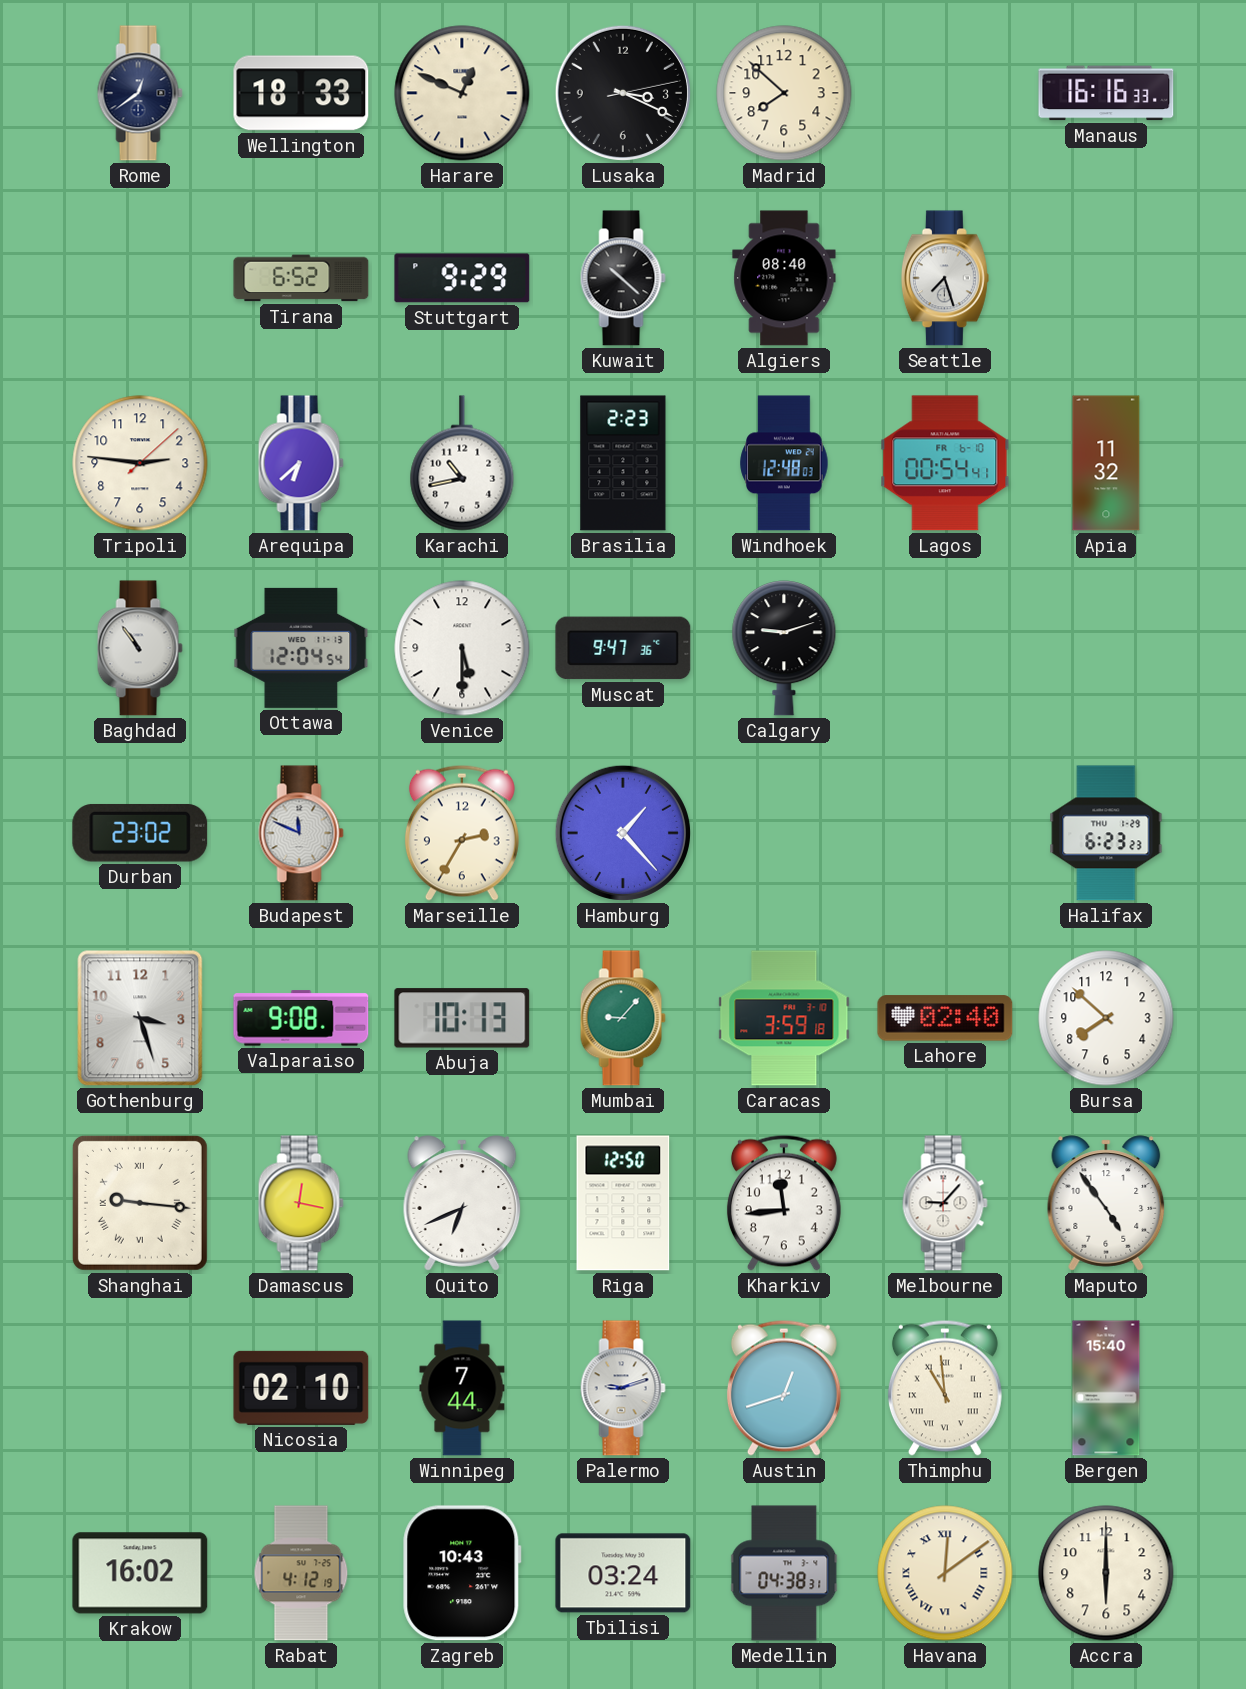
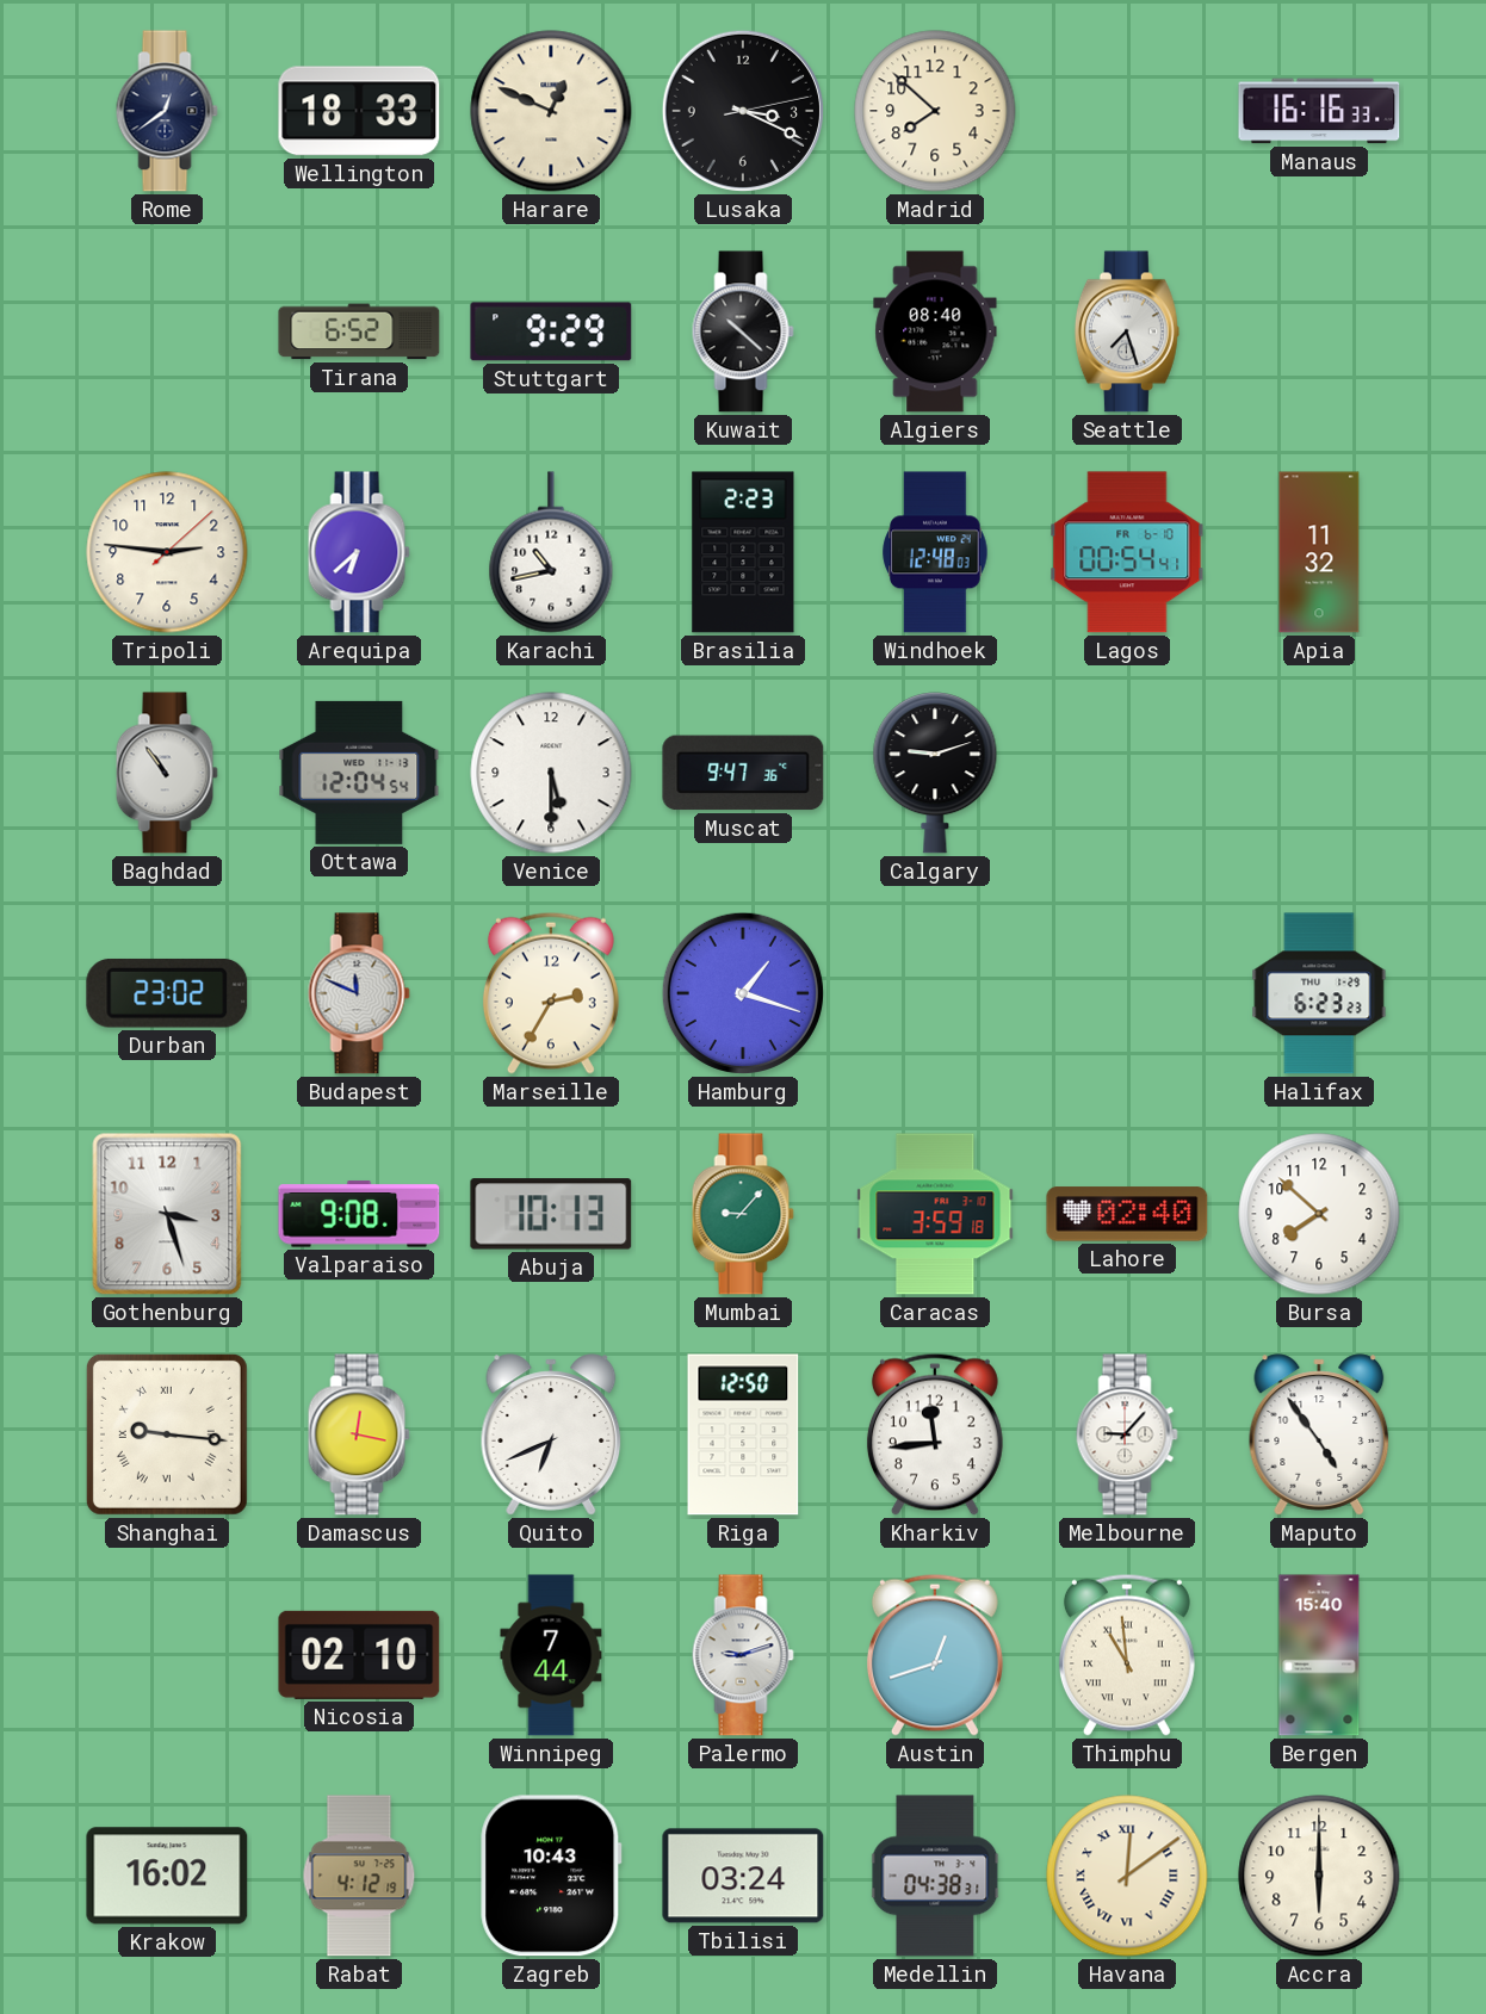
Hamburg: 1:23 -> 1:18 (743, 993)
